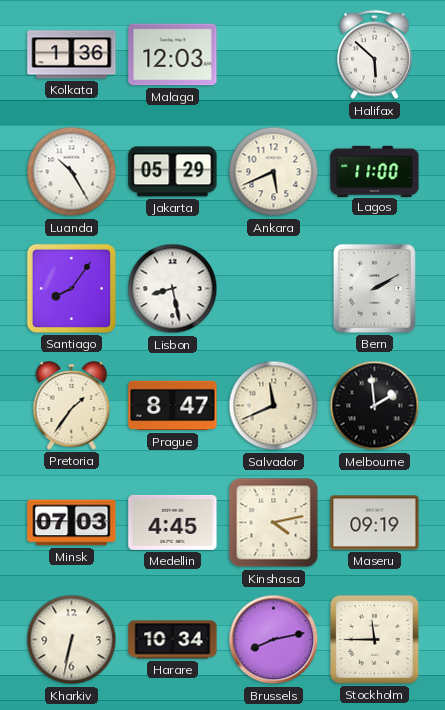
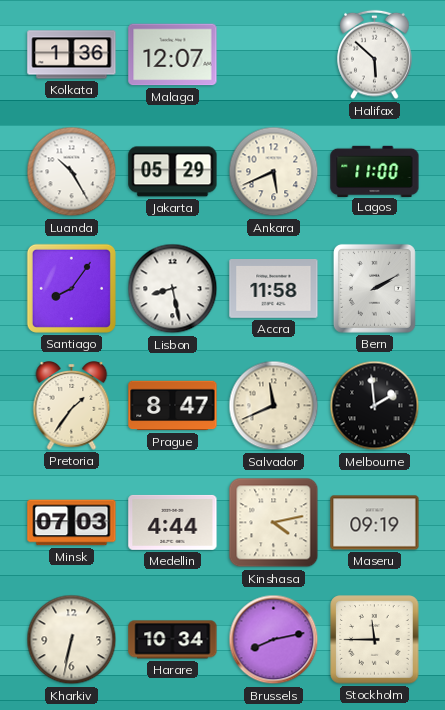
Malaga: 12:03 -> 12:07 (173, 55)
Accra: none -> 11:58 (274, 289)
Medellin: 4:45 -> 4:44 (173, 522)
